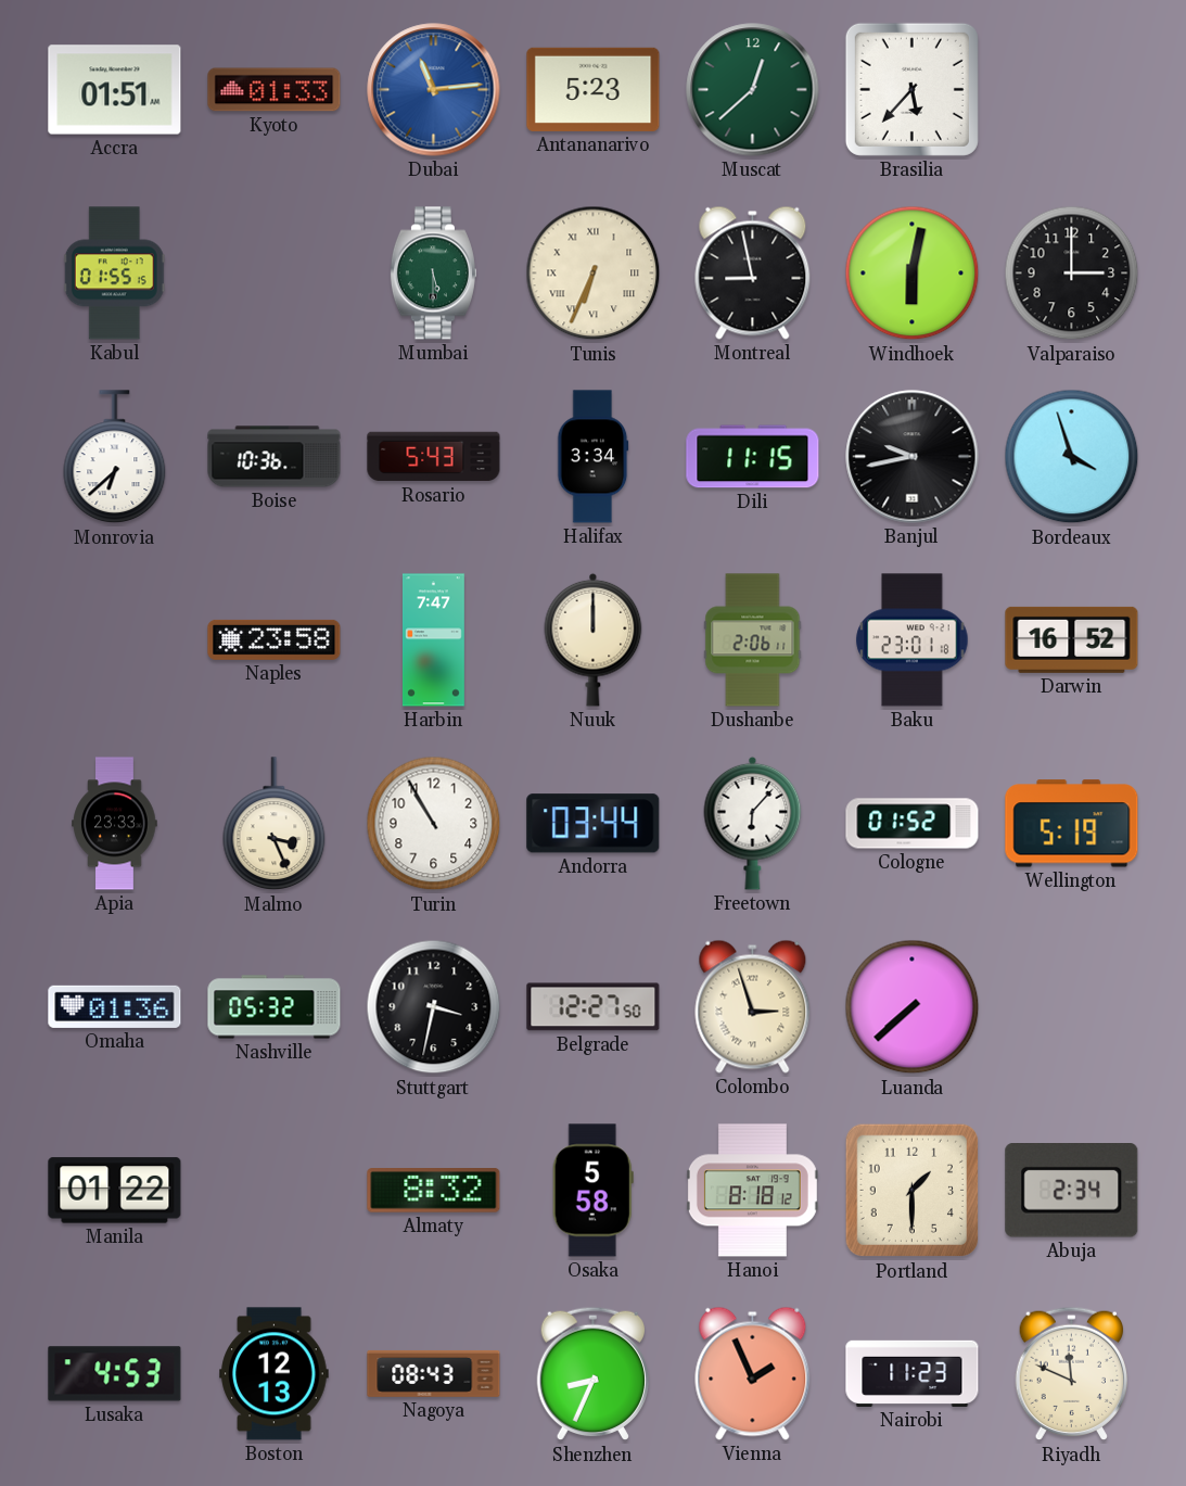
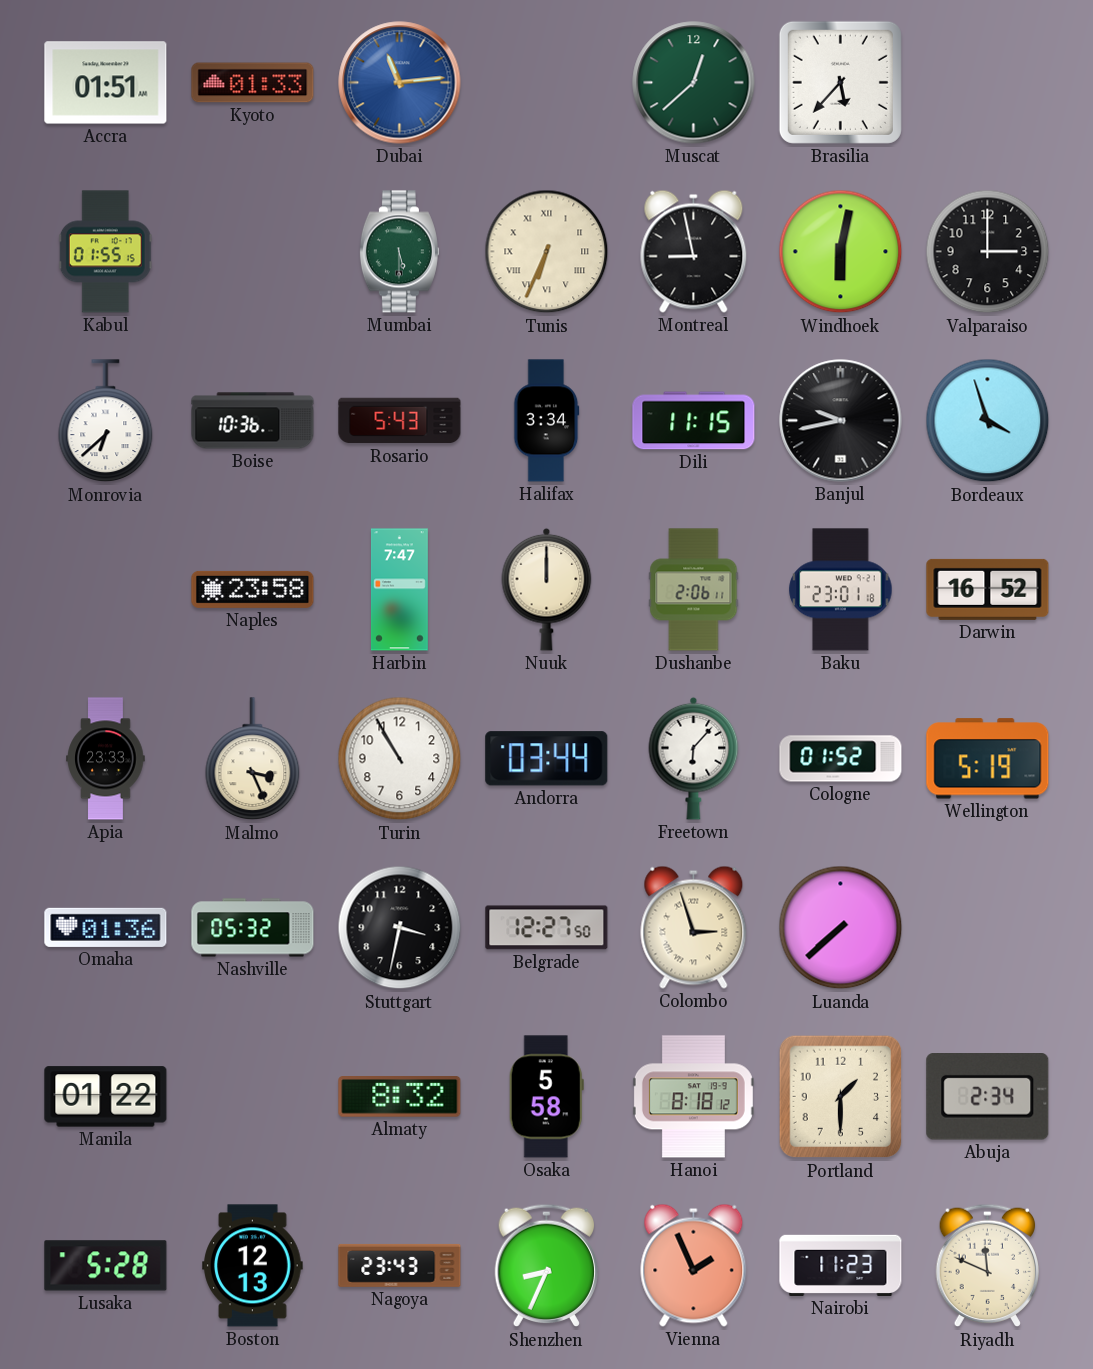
Antananarivo: 5:23 -> none (594, 89)
Lusaka: 4:53 -> 5:28 (106, 1266)
Nagoya: 08:43 -> 23:43 (400, 1265)
